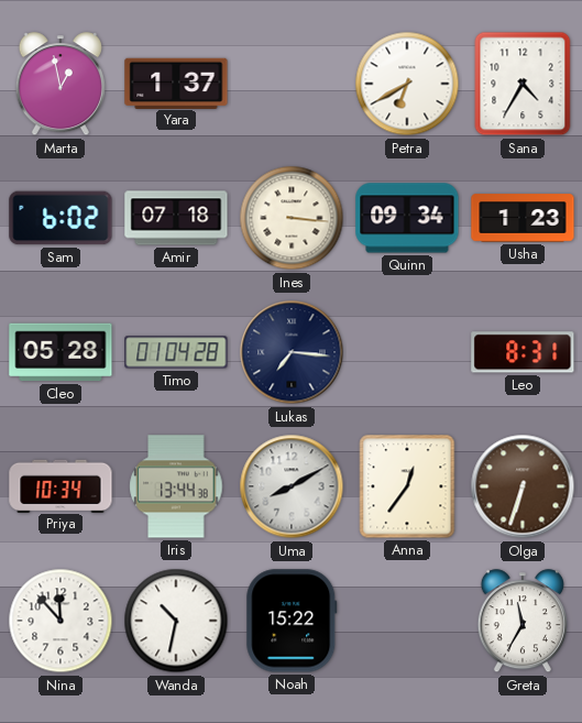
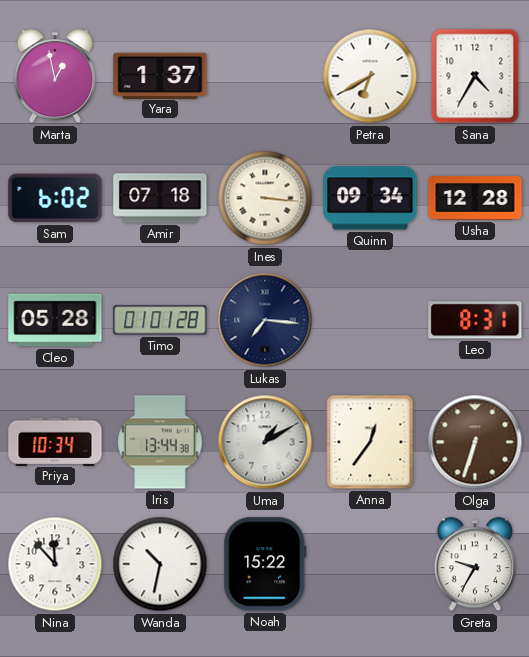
Usha: 1:23 -> 12:28 (475, 198)
Timo: 01:04 -> 01:01 (160, 320)
Uma: 8:10 -> 1:10 (265, 442)
Greta: 11:35 -> 9:35 (475, 565)
